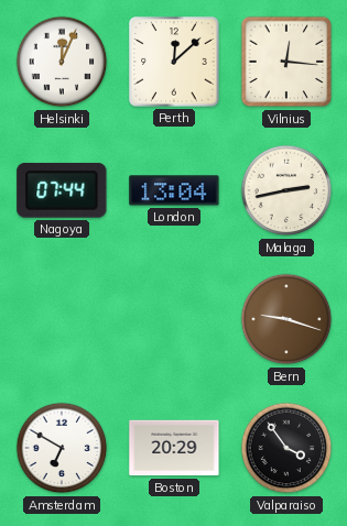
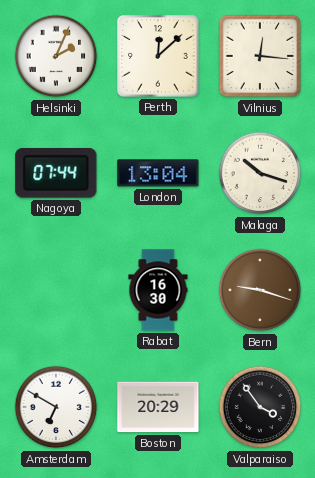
Helsinki: 12:04 -> 2:04 (56, 56)
Malaga: 2:43 -> 10:18 (260, 173)
Rabat: none -> 16:30 (158, 290)
